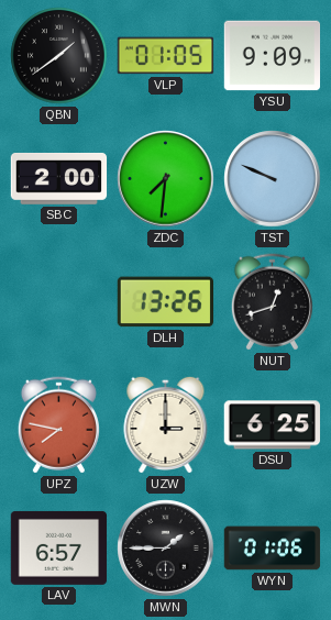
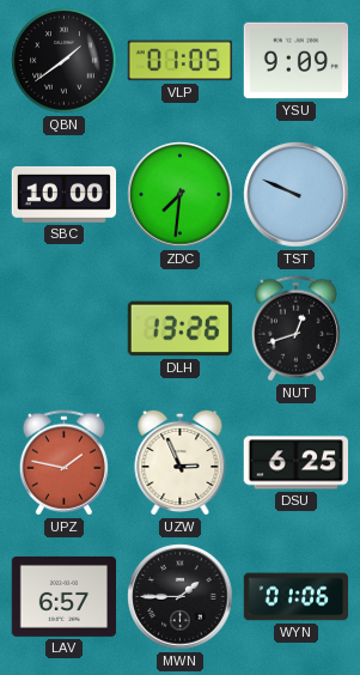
SBC: 2:00 -> 10:00 (65, 194)
UPZ: 7:47 -> 1:47 (63, 463)
UZW: 3:00 -> 2:56 (181, 462)
